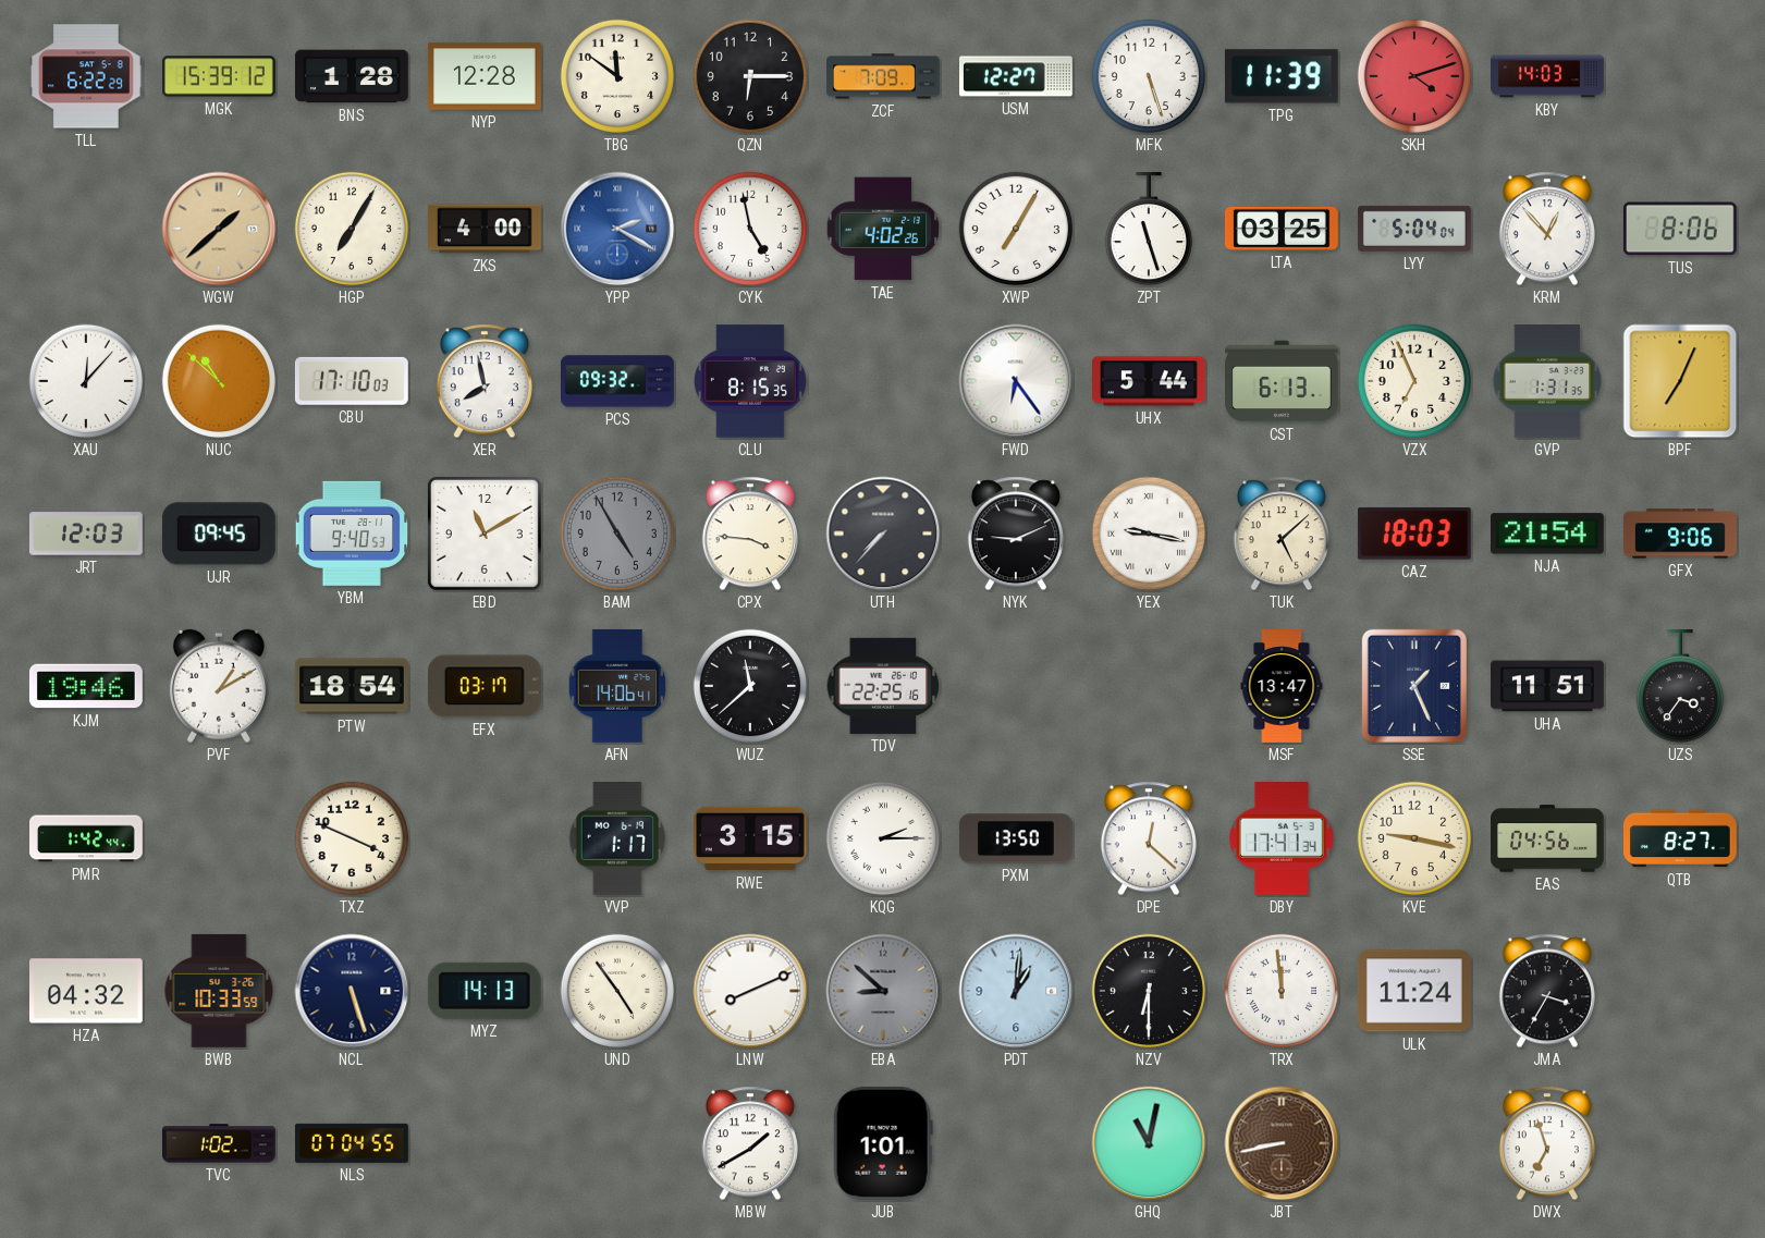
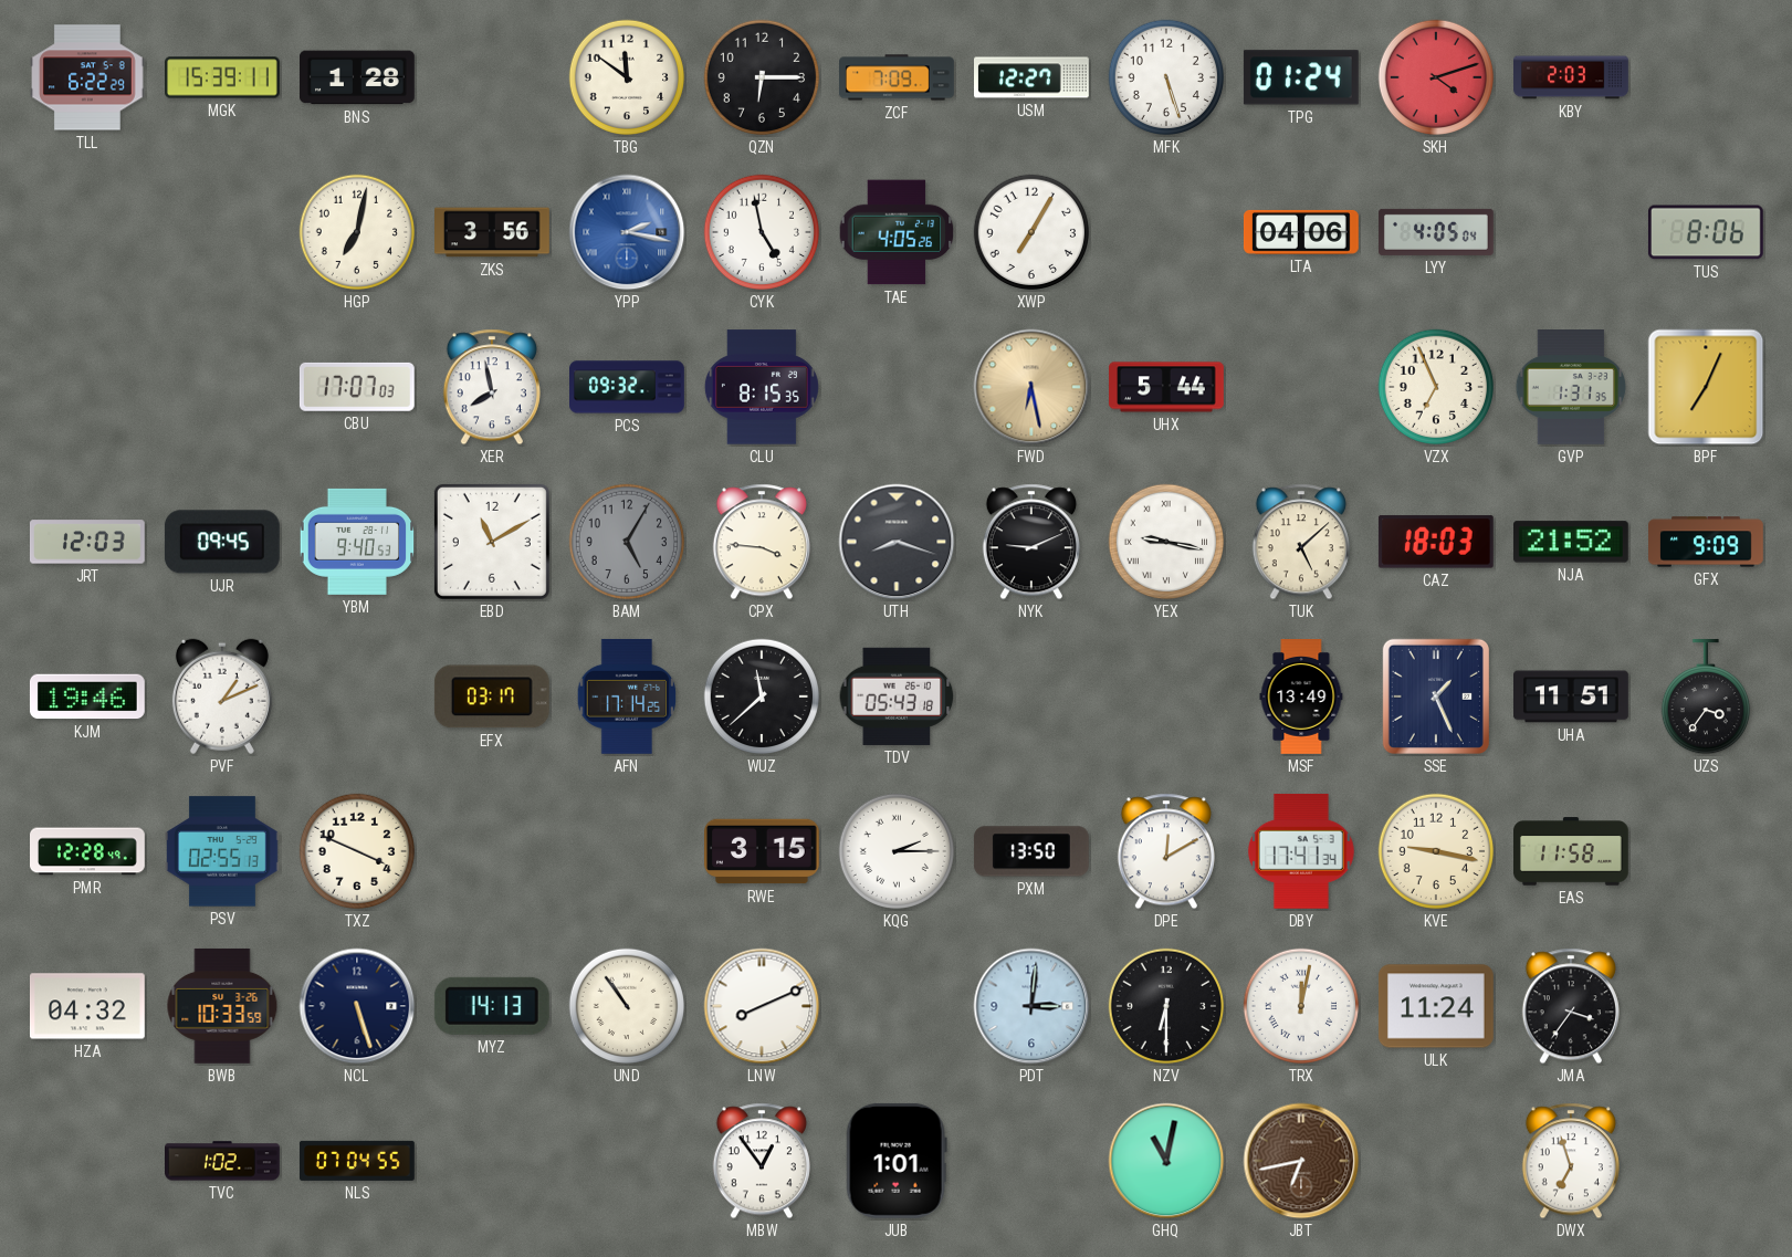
MGK: 15:39:12 -> 15:39:11 (223, 77)
NYP: 12:28 -> none (485, 76)
TPG: 11:39 -> 01:24 (1301, 77)
KBY: 14:03 -> 2:03 (1572, 77)
WGW: 1:38 -> none (219, 229)
HGP: 7:05 -> 7:02 (357, 232)
ZKS: 4:00 -> 3:56 (493, 232)
YPP: 2:20 -> 2:17 (627, 232)
TAE: 4:02 -> 4:05 (897, 232)
ZPT: 11:27 -> none (1148, 230)
LTA: 03:25 -> 04:06 (1301, 232)
LYY: 5:04 -> 4:05 (1437, 232)
KRM: 12:53 -> none (1547, 229)
XAU: 12:07 -> none (86, 381)
NUC: 10:52 -> none (219, 381)
CBU: 17:10 -> 17:07 (357, 387)
FWD: 6:24 -> 6:28 (1031, 387)
FWD dial: white -> champagne (1031, 387)
CST: 6:13 -> none (1283, 381)
BAM: 4:55 -> 5:05 (627, 542)
UTH: 7:37 -> 8:18 (897, 542)
NJA: 21:54 -> 21:52 (1571, 542)
GFX: 9:06 -> 9:09 (1706, 542)
PVF: 1:10 -> 1:11 (222, 696)
PTW: 18:54 -> none (352, 686)
AFN: 14:06 -> 17:14 (627, 696)
TDV: 22:25 -> 05:43 (897, 696)
MSF: 13:47 -> 13:49 (1301, 696)
PMR: 1:42 -> 12:28 (88, 851)
PSV: none -> 02:55 (223, 851)
VVP: 1:17 -> none (616, 838)
DPE: 12:22 -> 12:10 (1166, 851)
EAS: 04:56 -> 11:58 (1572, 851)
QTB: 8:27 -> none (1681, 838)
UND: 4:54 -> 10:54 (627, 1006)
EBA: 8:52 -> none (883, 991)
PDT: 1:01 -> 3:01 (1031, 1006)
TRX: 11:59 -> 12:02 (1301, 1006)
JMA: 3:35 -> 3:36 (1571, 1006)
MBW: 1:40 -> 12:54 (762, 1161)
JBT: 8:43 -> 6:43 (1301, 1161)
